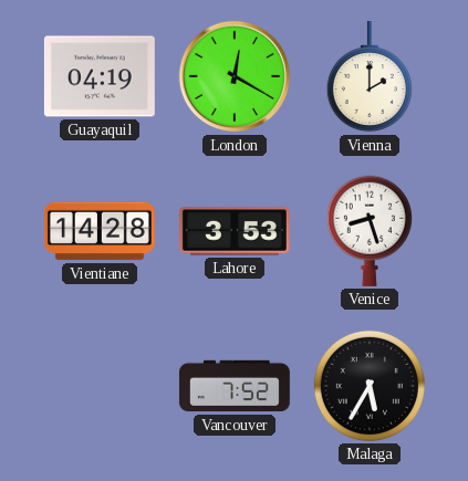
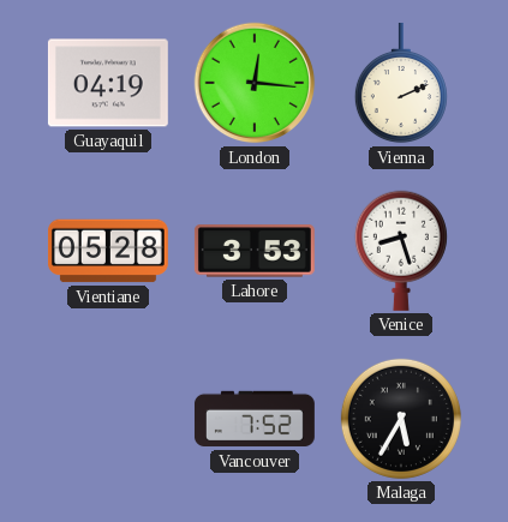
London: 12:20 -> 12:16 (255, 83)
Vienna: 2:00 -> 2:11 (401, 83)
Vientiane: 14:28 -> 05:28 (108, 251)
